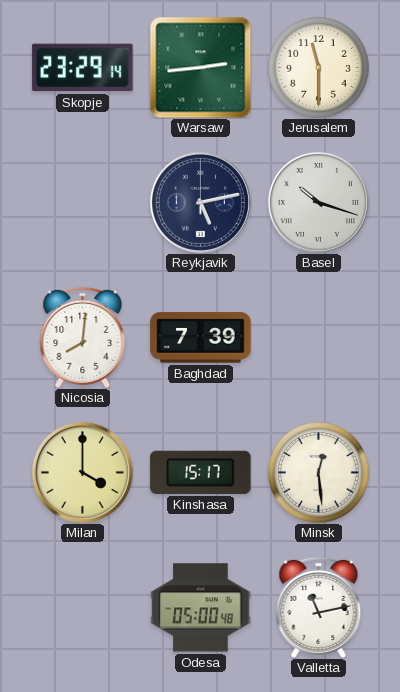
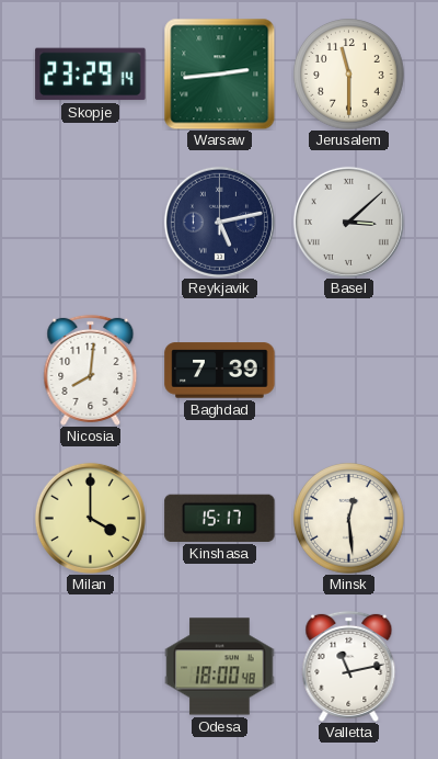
Basel: 10:18 -> 3:08 (348, 222)
Odesa: 05:00 -> 18:00 (220, 667)
